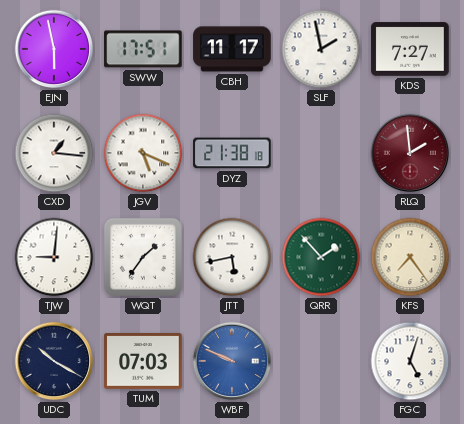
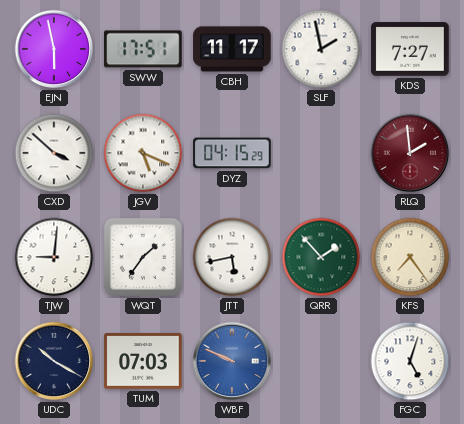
CXD: 1:16 -> 3:52 (54, 153)
DYZ: 21:38 -> 04:15 (232, 153)
